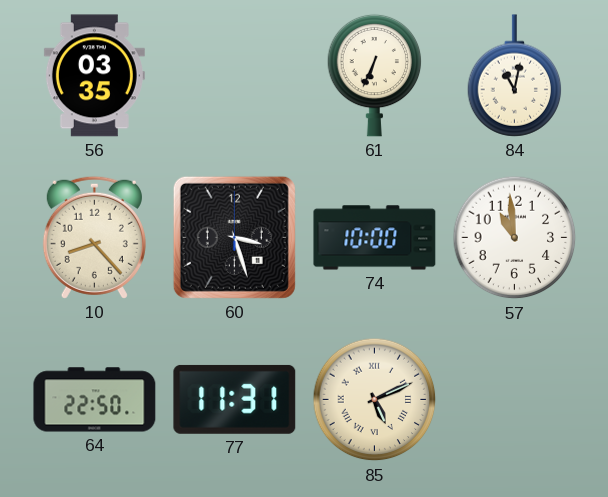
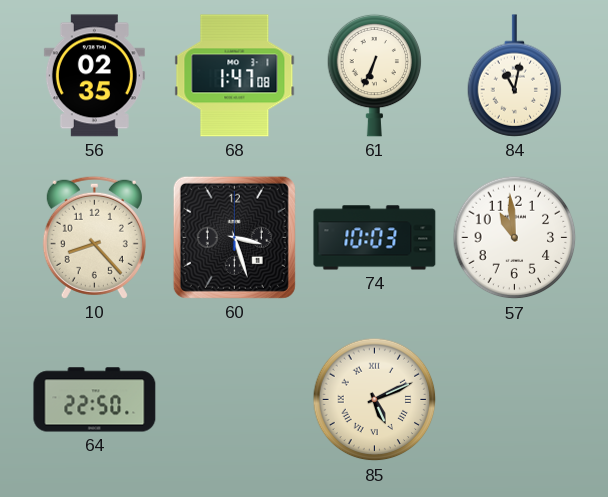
56: 03:35 -> 02:35 (94, 76)
68: none -> 1:47 (235, 76)
74: 10:00 -> 10:03 (375, 238)
77: 11:31 -> none (235, 399)
